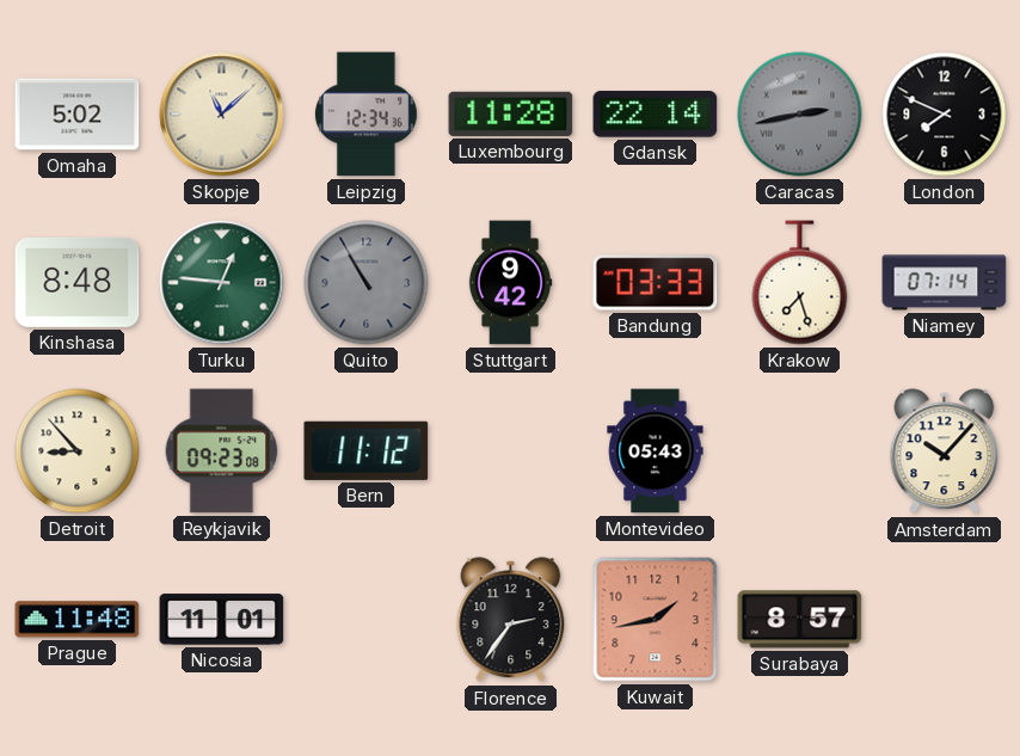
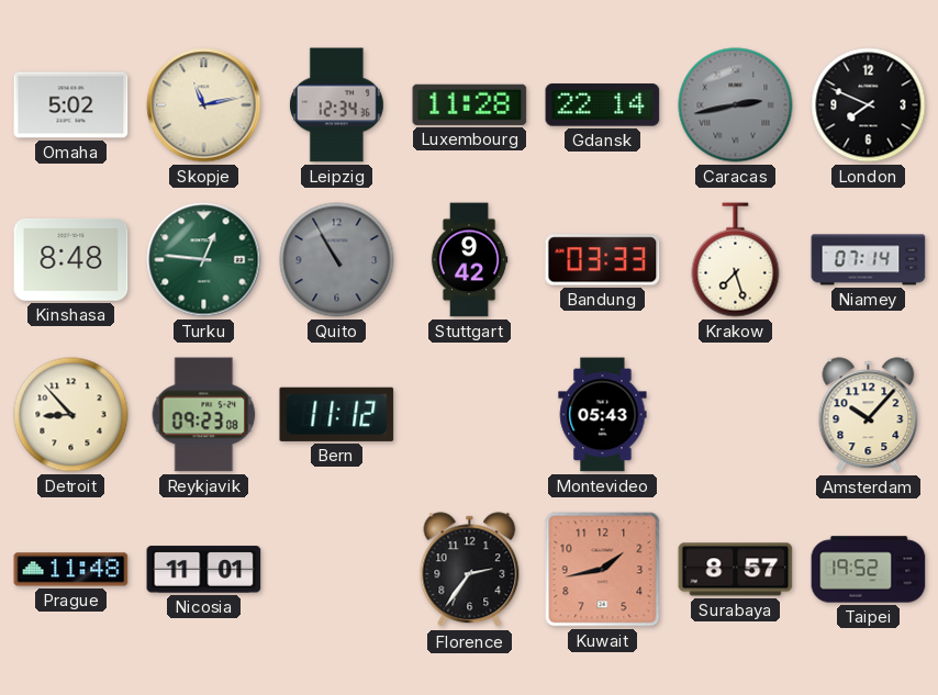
Skopje: 11:08 -> 11:13 (204, 105)
Taipei: none -> 19:52 (869, 570)
